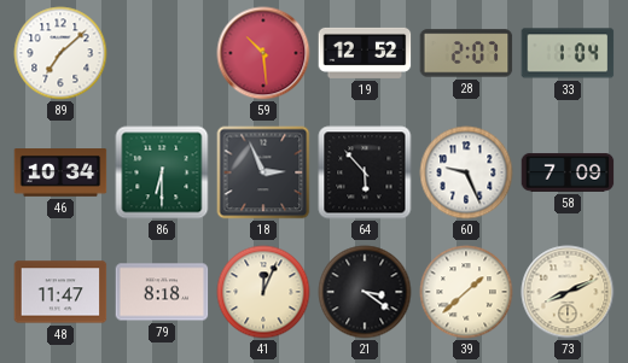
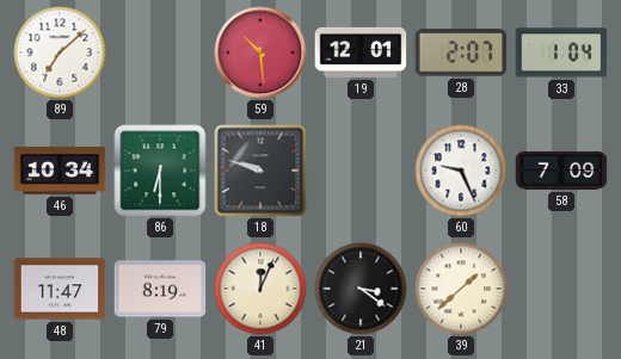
19: 12:52 -> 12:01 (361, 52)
18: 2:56 -> 9:48 (260, 171)
64: 5:53 -> none (365, 172)
79: 8:18 -> 8:19 (160, 289)
73: 8:11 -> none (568, 292)
